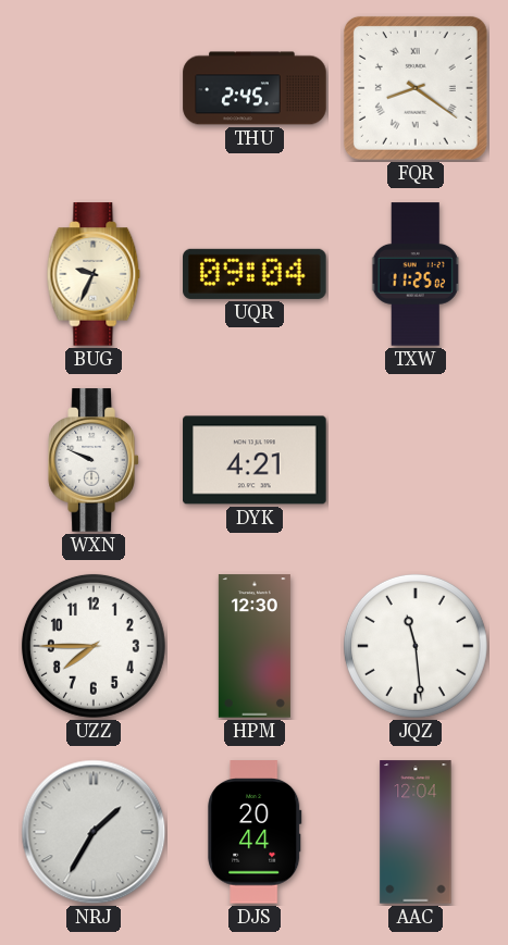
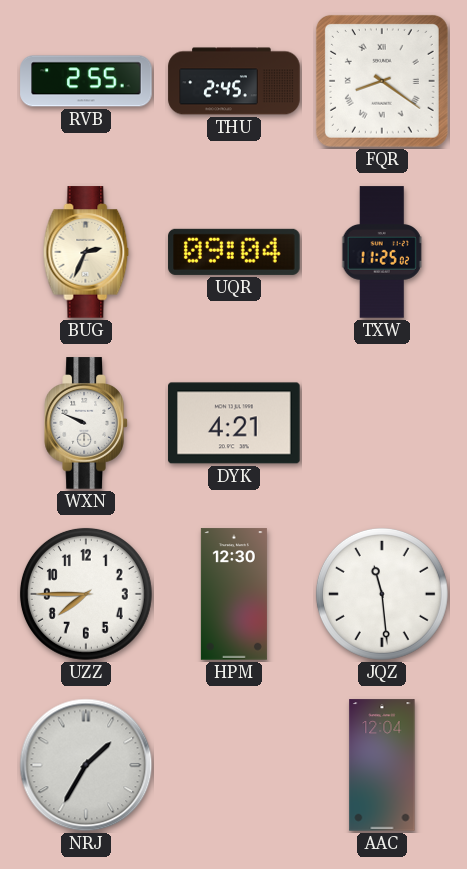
RVB: none -> 2:55 (86, 81)
BUG: 9:34 -> 2:34 (86, 252)
DJS: 20:44 -> none (255, 832)
